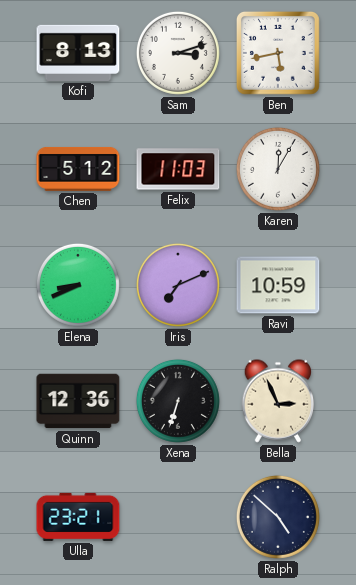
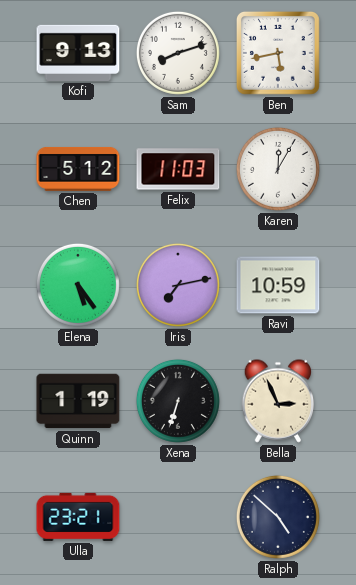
Kofi: 8:13 -> 9:13 (78, 53)
Sam: 3:12 -> 8:12 (178, 53)
Elena: 8:41 -> 5:24 (78, 285)
Iris: 7:11 -> 7:13 (178, 285)
Quinn: 12:36 -> 1:19 (78, 401)
